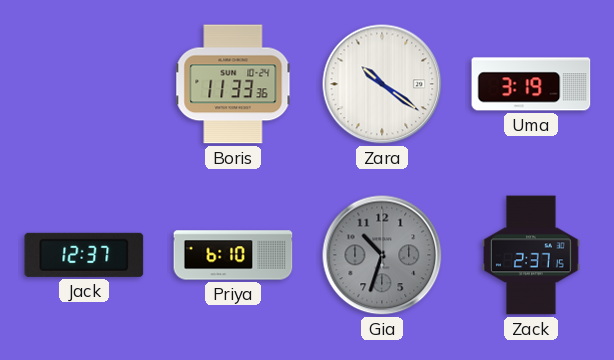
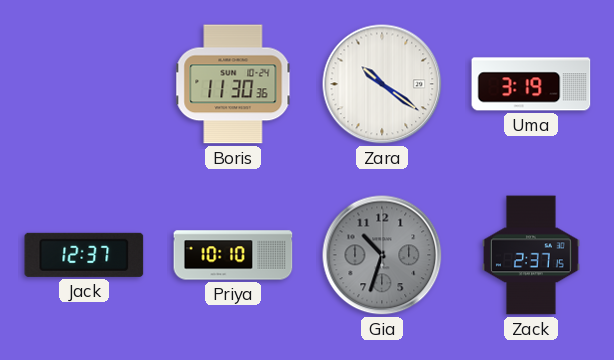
Boris: 11:33 -> 11:30 (233, 84)
Priya: 6:10 -> 10:10 (233, 255)
